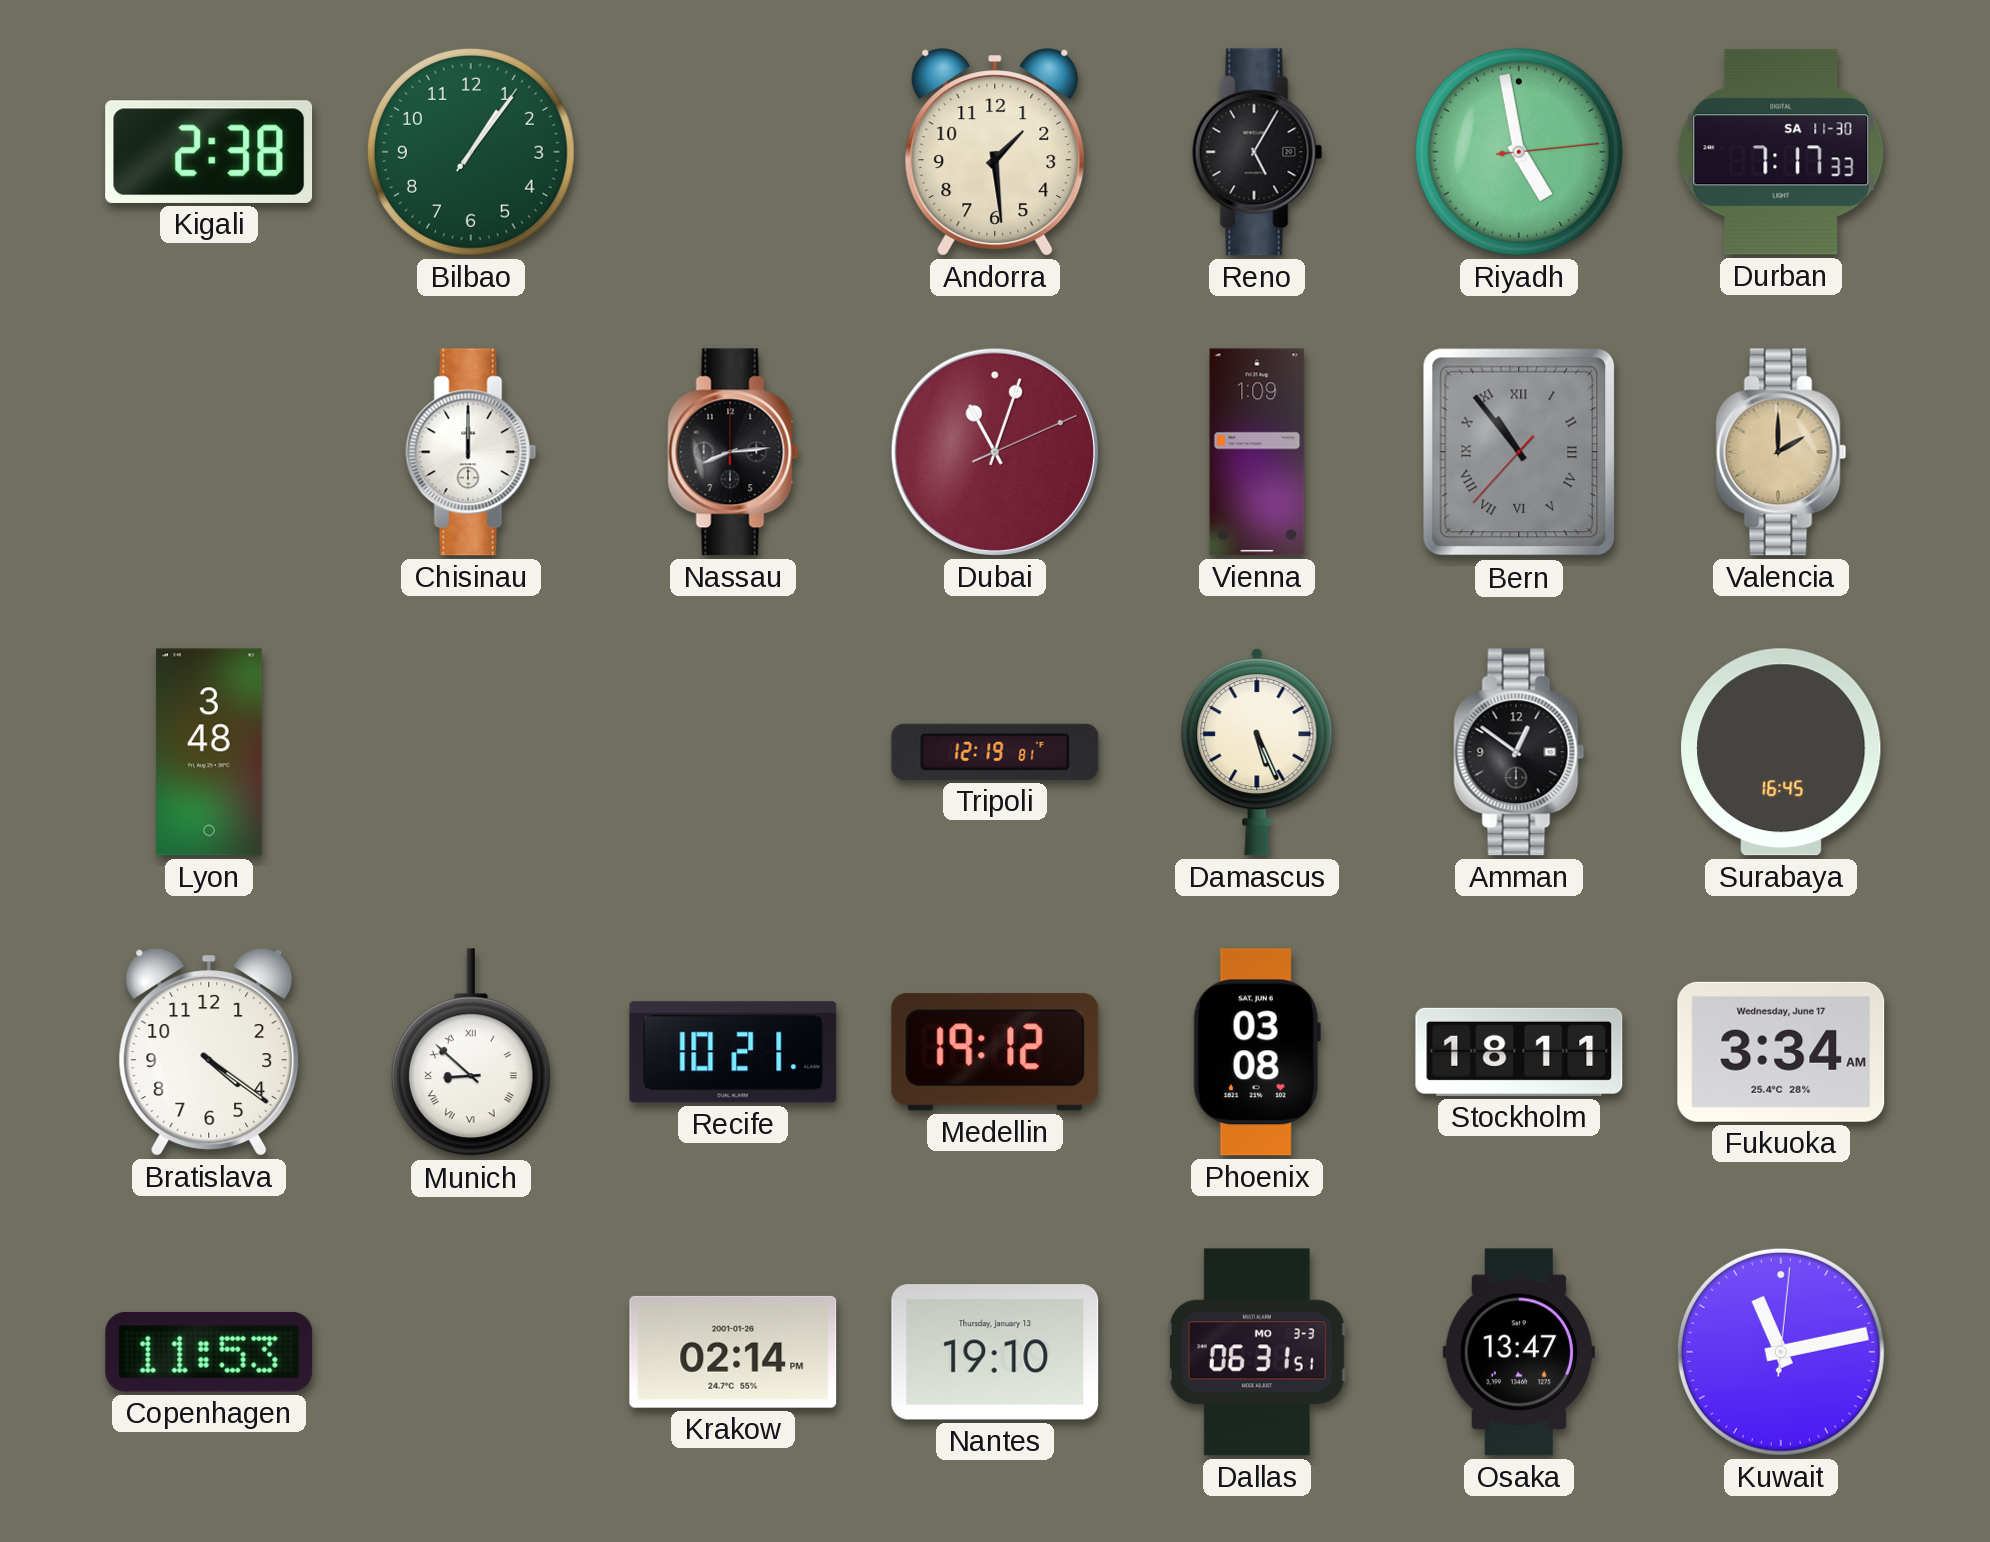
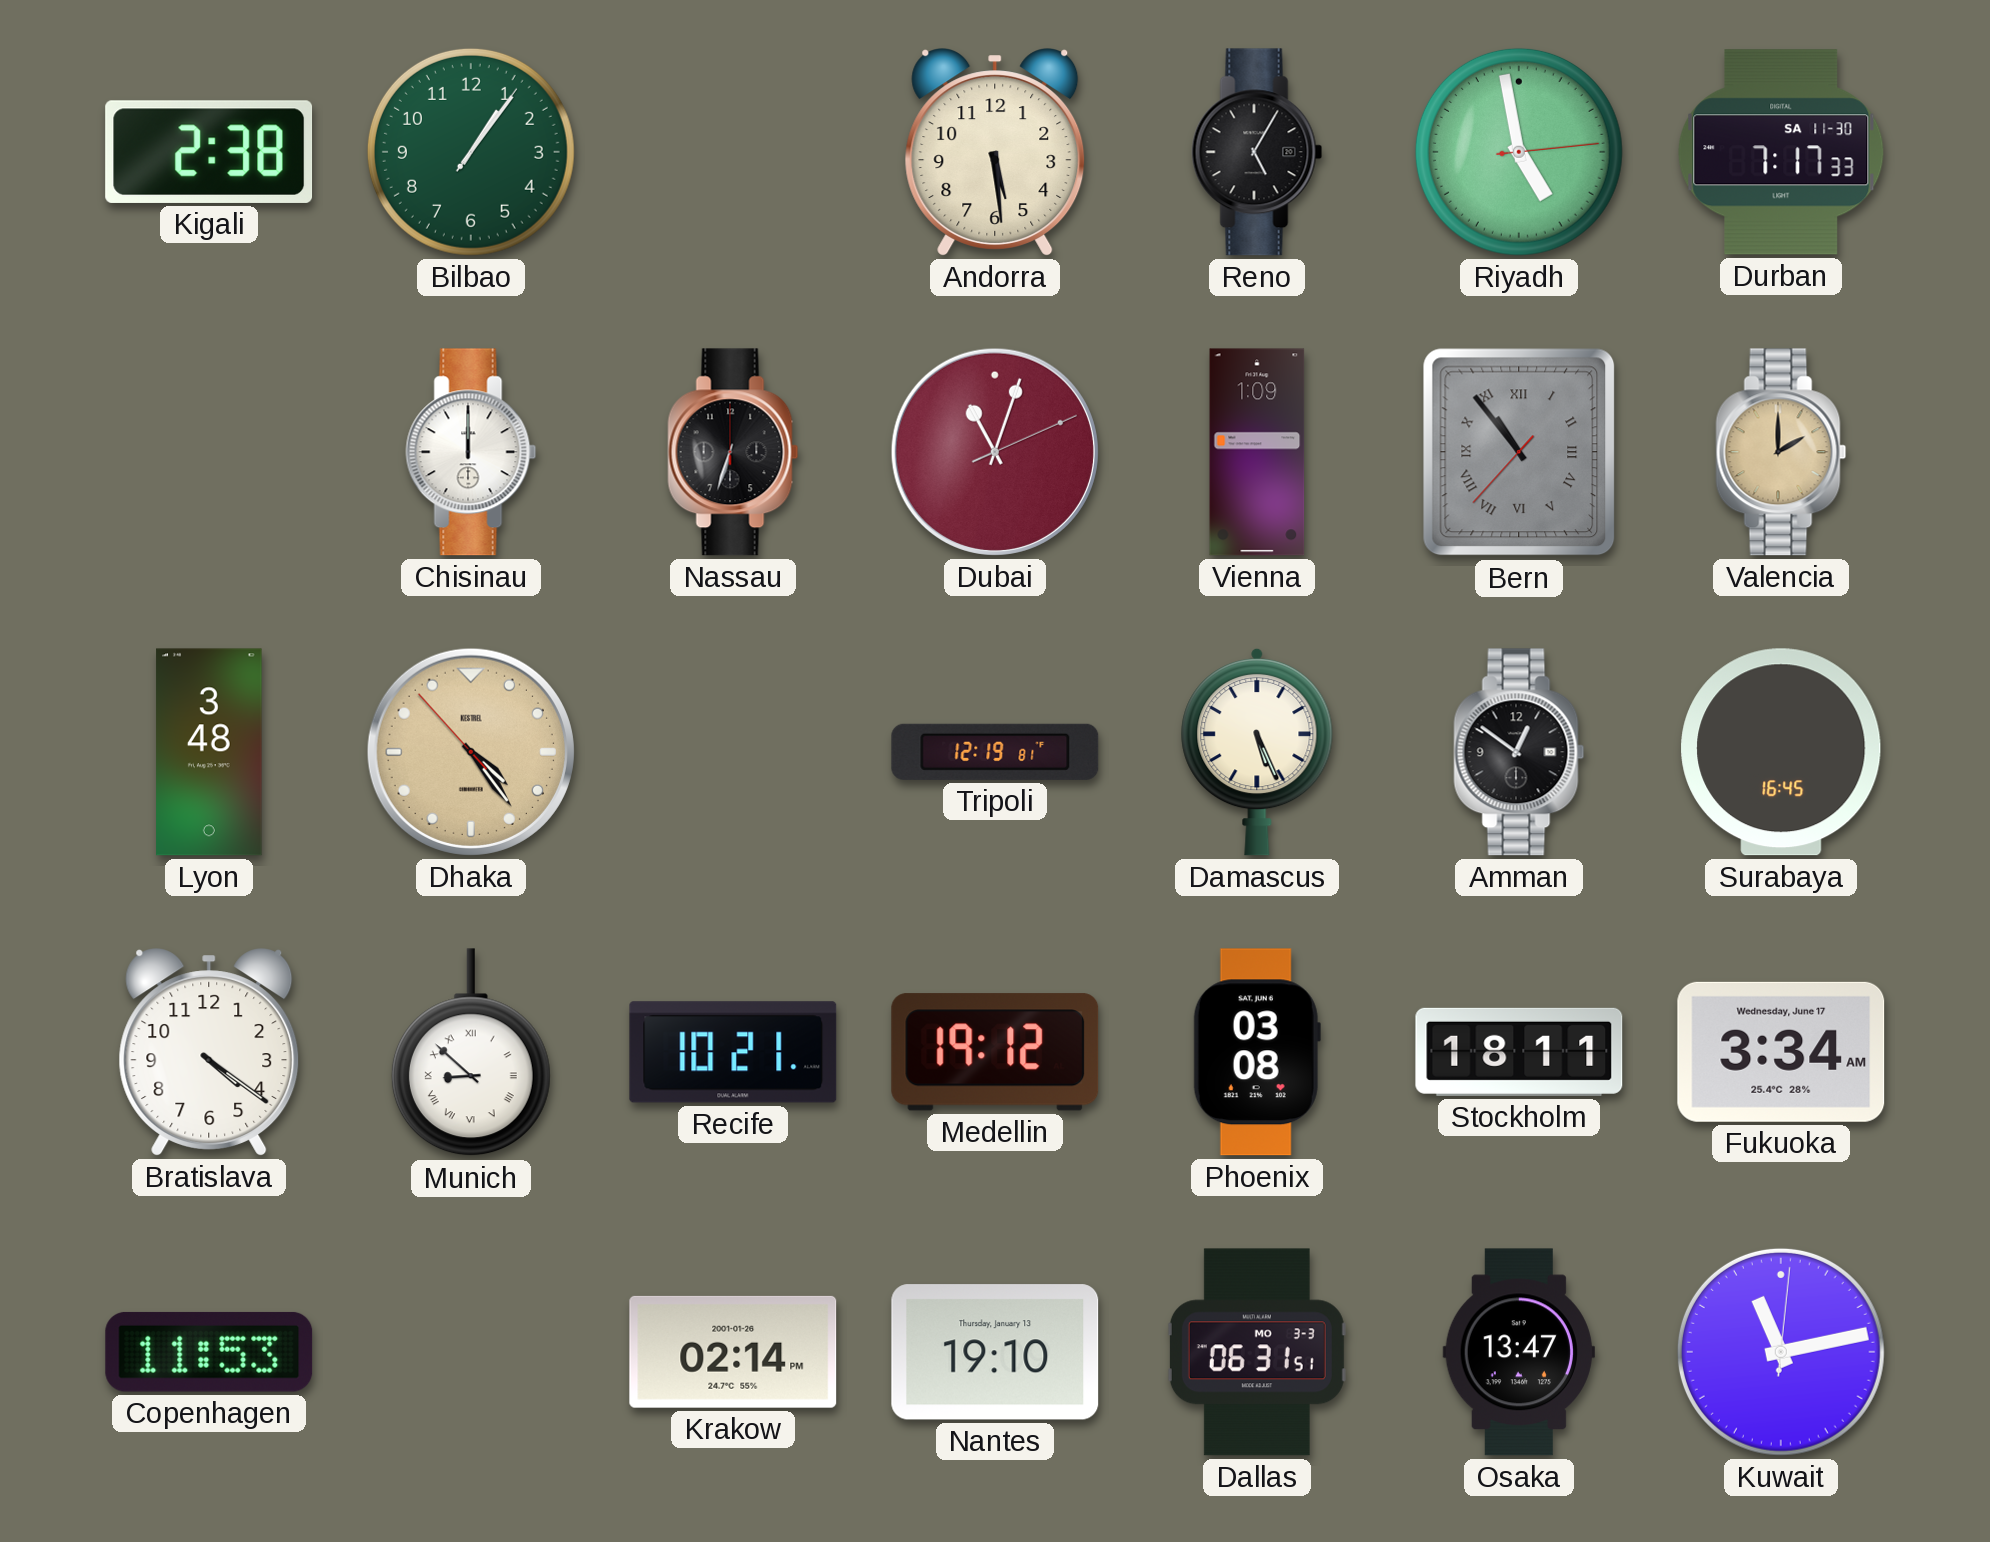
Andorra: 1:29 -> 5:29 (995, 152)
Nassau: 8:14 -> 6:33 (733, 452)
Dhaka: none -> 4:23 (471, 752)
